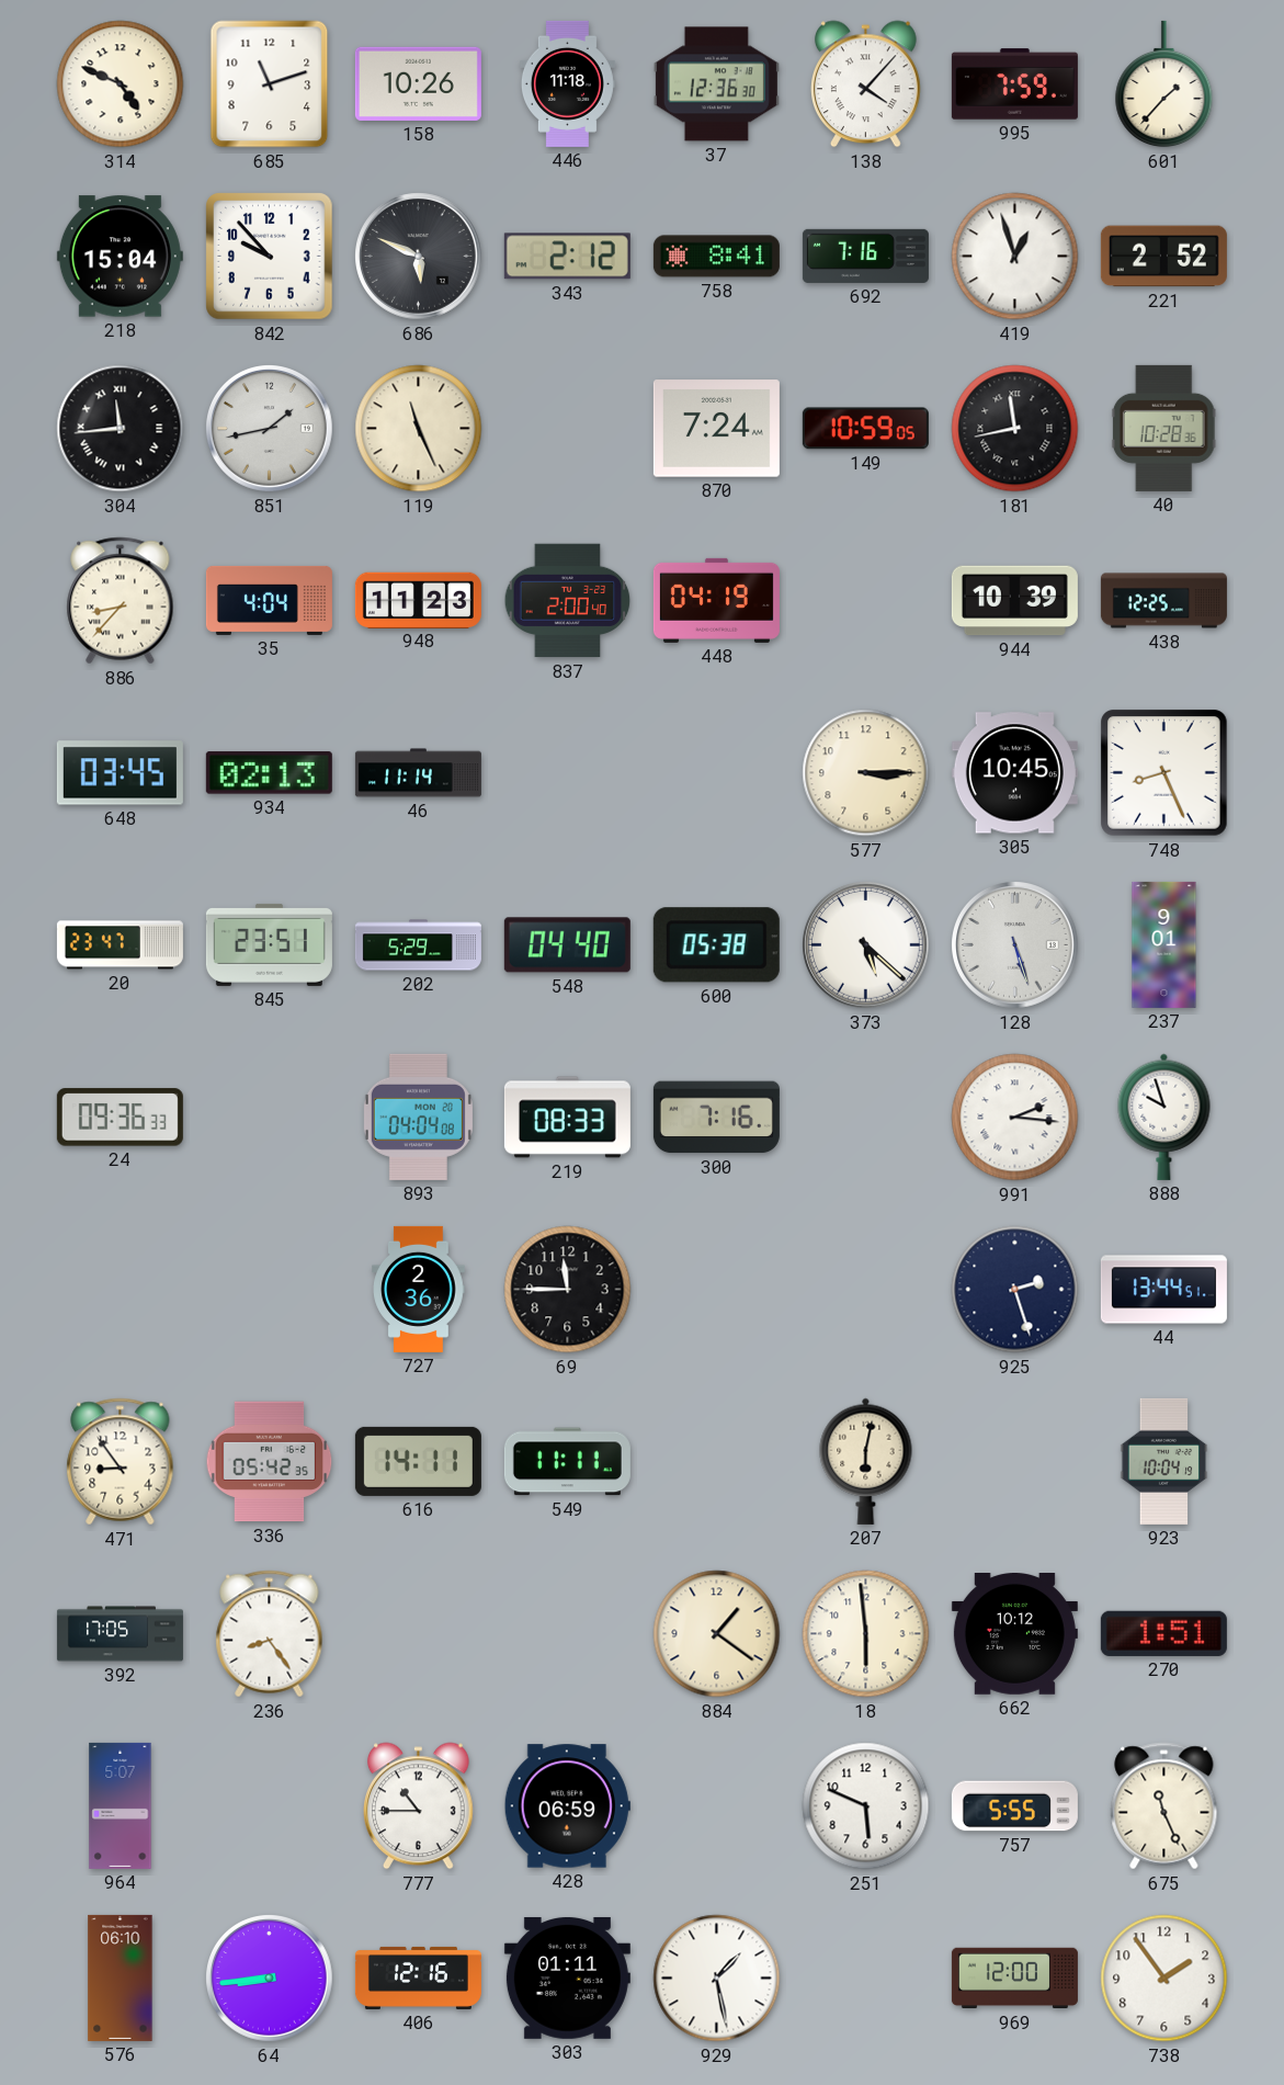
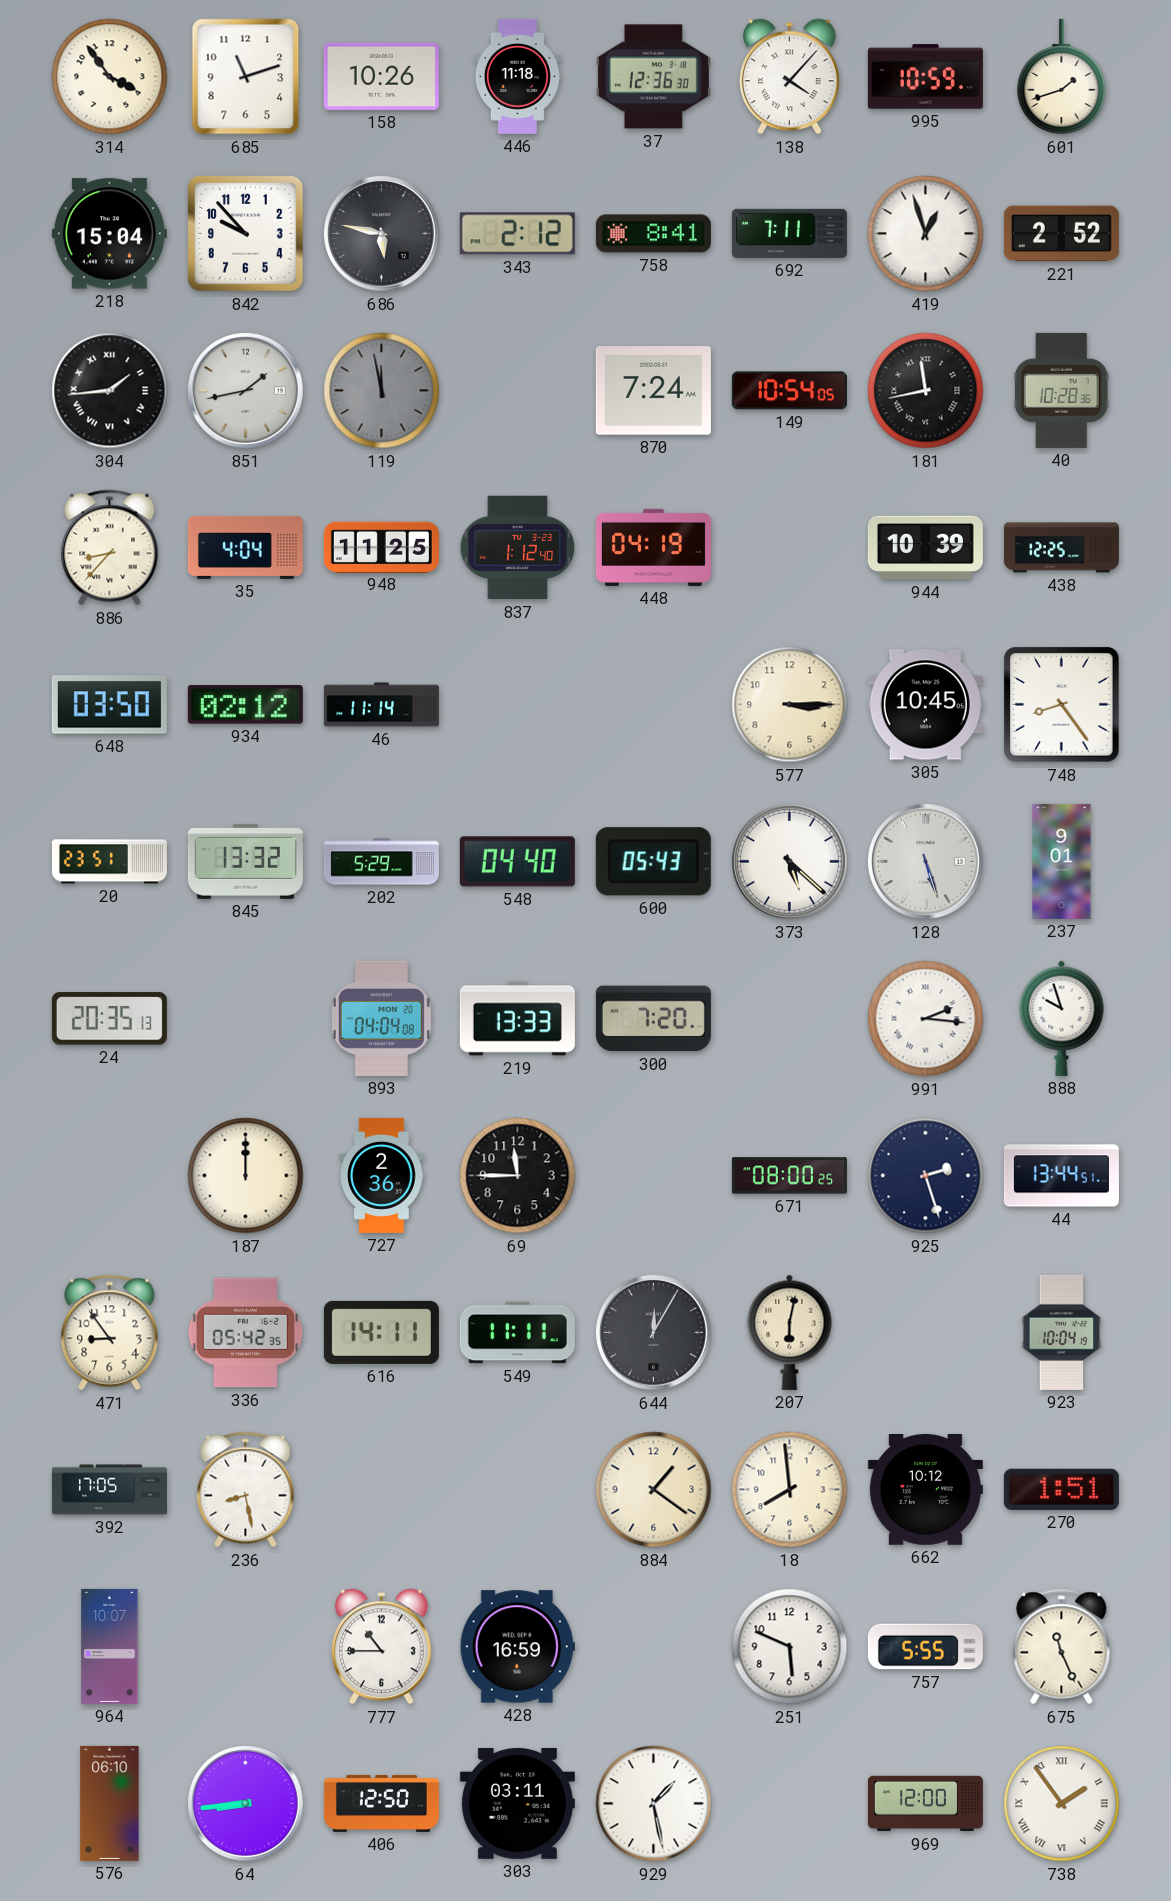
314: 4:49 -> 3:54 (110, 77)
995: 7:59 -> 10:59 (925, 77)
601: 1:37 -> 1:42 (1062, 77)
686: 5:49 -> 5:47 (382, 234)
692: 7:16 -> 7:11 (789, 233)
304: 11:44 -> 1:44 (110, 391)
119: 11:26 -> 11:58 (382, 391)
119 dial: cream -> grey (382, 391)
149: 10:59 -> 10:54 (789, 391)
948: 11:23 -> 11:25 (381, 547)
837: 2:00 -> 1:12 (518, 548)
648: 03:45 -> 03:50 (109, 705)
934: 02:13 -> 02:12 (245, 705)
748: 8:26 -> 8:24 (1062, 705)
20: 23:47 -> 23:51 (109, 862)
845: 23:51 -> 13:32 (245, 861)
600: 05:38 -> 05:43 (653, 862)
24: 09:36 -> 20:35 (109, 1019)
219: 08:33 -> 13:33 (517, 1019)
300: 7:16 -> 7:20 (653, 1019)
187: none -> 12:00 (246, 1176)
671: none -> 08:00 (789, 1176)
644: none -> 12:05 (654, 1333)
236: 8:24 -> 8:28 (246, 1490)
18: 5:59 -> 7:59 (790, 1490)
964: 5:07 -> 10:07 (110, 1646)
428: 06:59 -> 16:59 (517, 1647)
406: 12:16 -> 12:50 (381, 1803)
303: 01:11 -> 03:11 (517, 1803)
738 numerals: Arabic -> Roman (1062, 1804)
